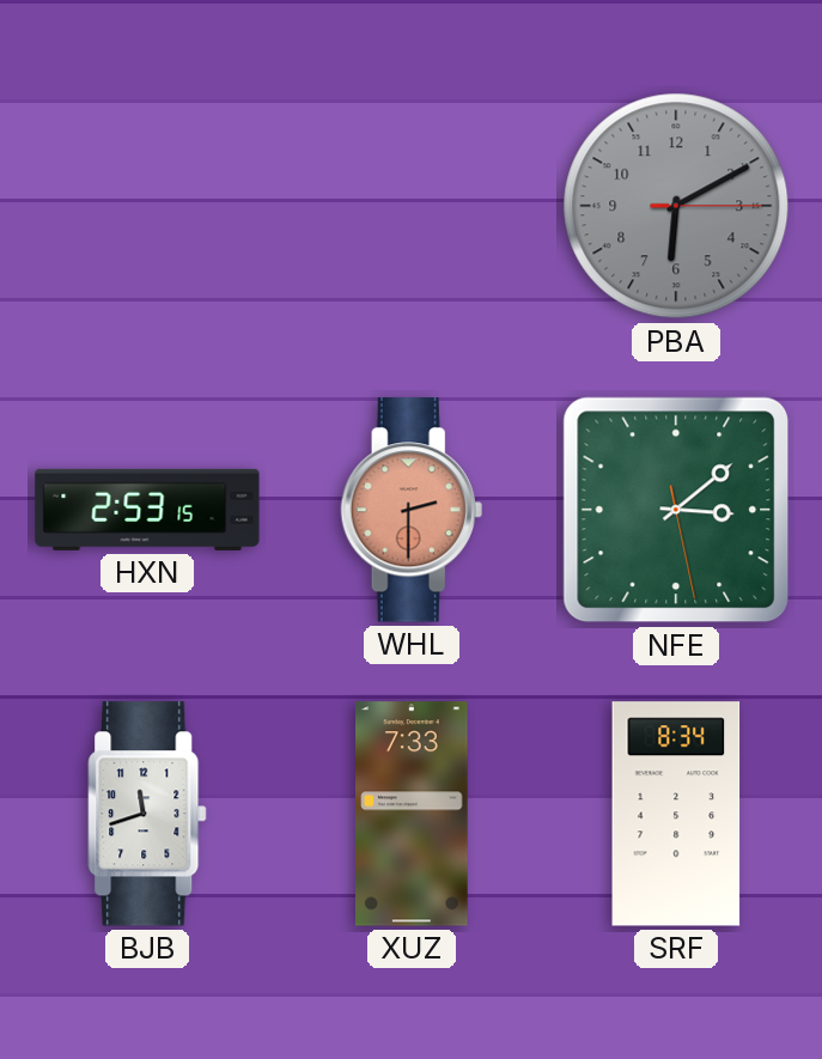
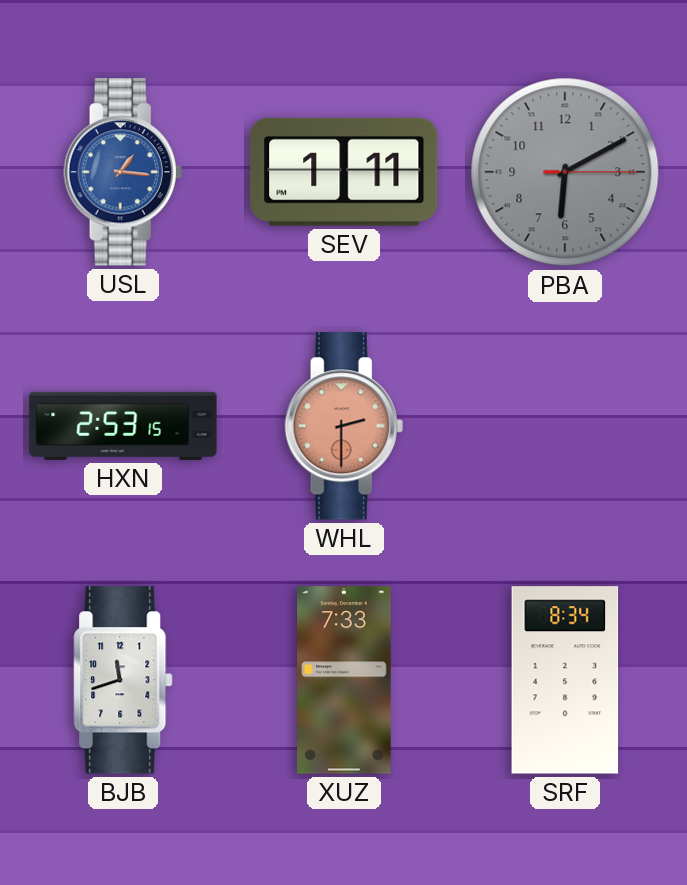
USL: none -> 1:16 (123, 172)
SEV: none -> 1:11 (344, 172)
NFE: 3:08 -> none (676, 510)
